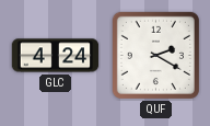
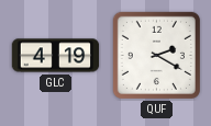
GLC: 4:24 -> 4:19 (56, 56)
